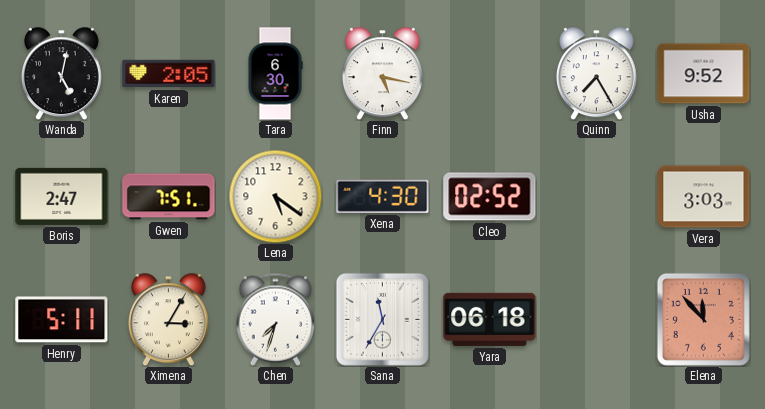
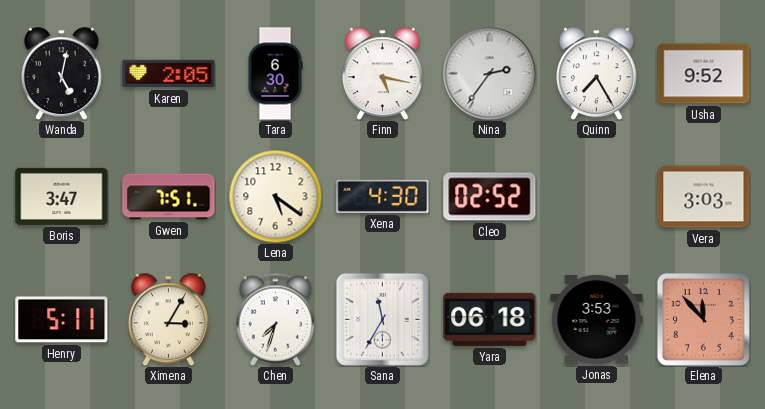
Nina: none -> 2:36 (489, 73)
Boris: 2:47 -> 3:47 (62, 196)
Jonas: none -> 3:53 (597, 319)
